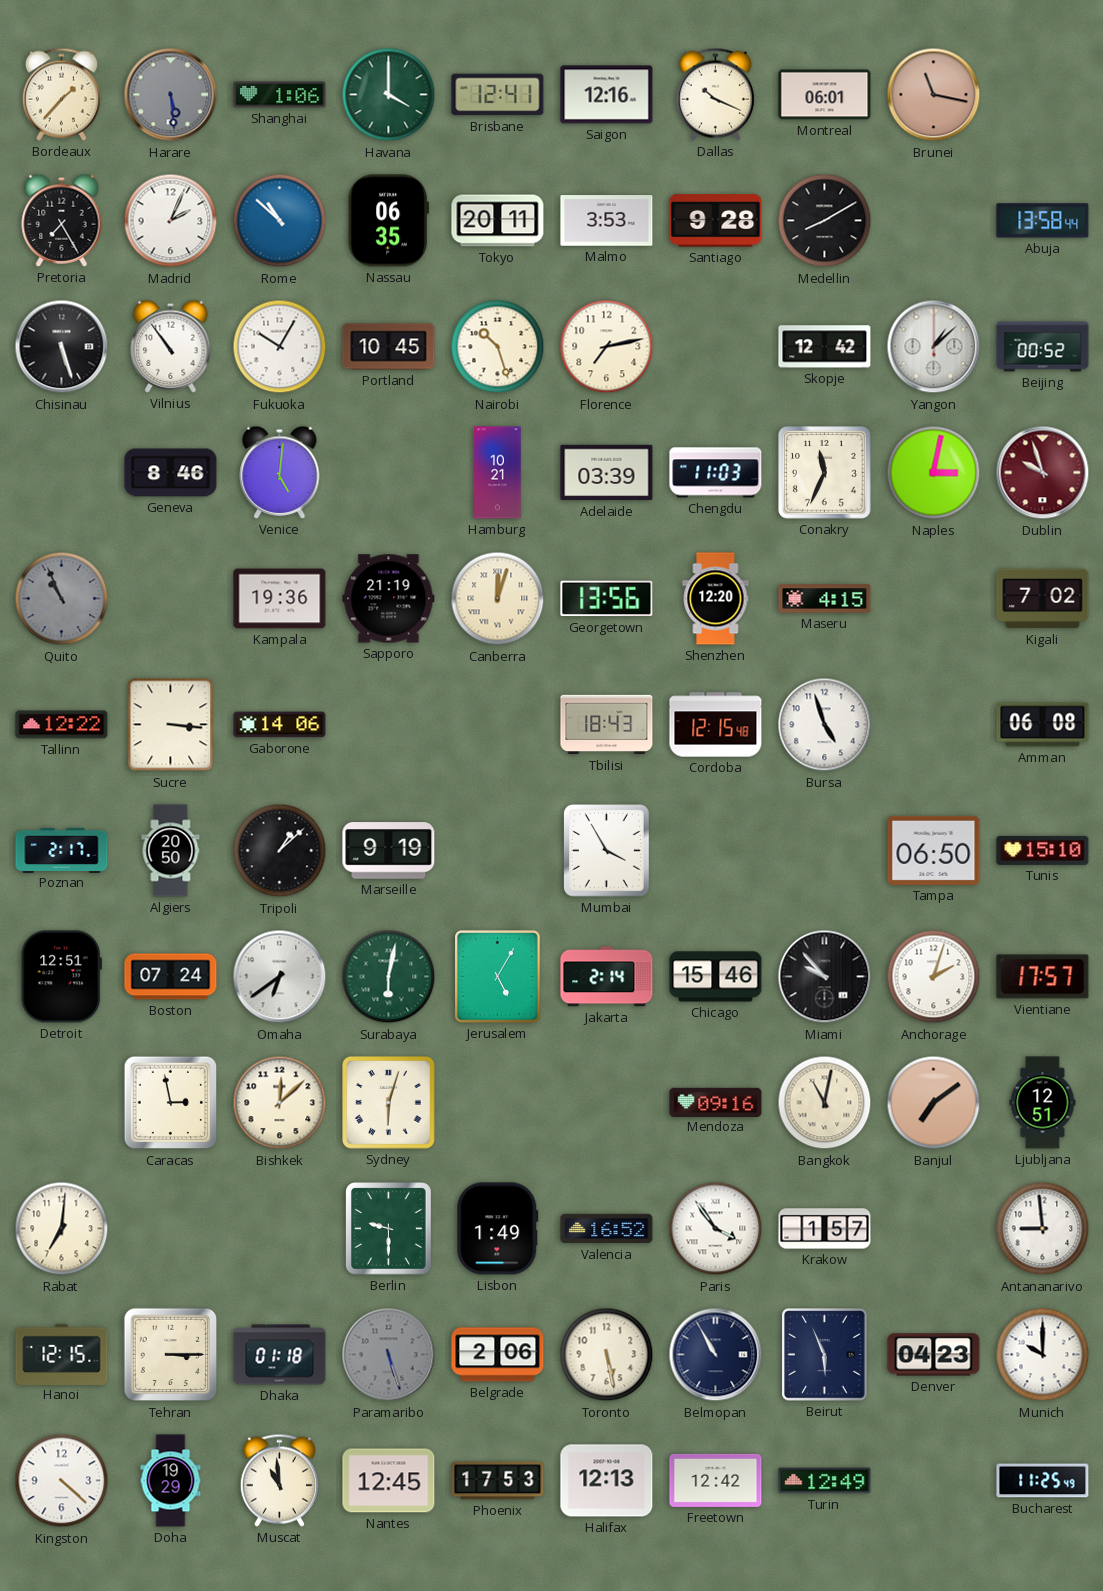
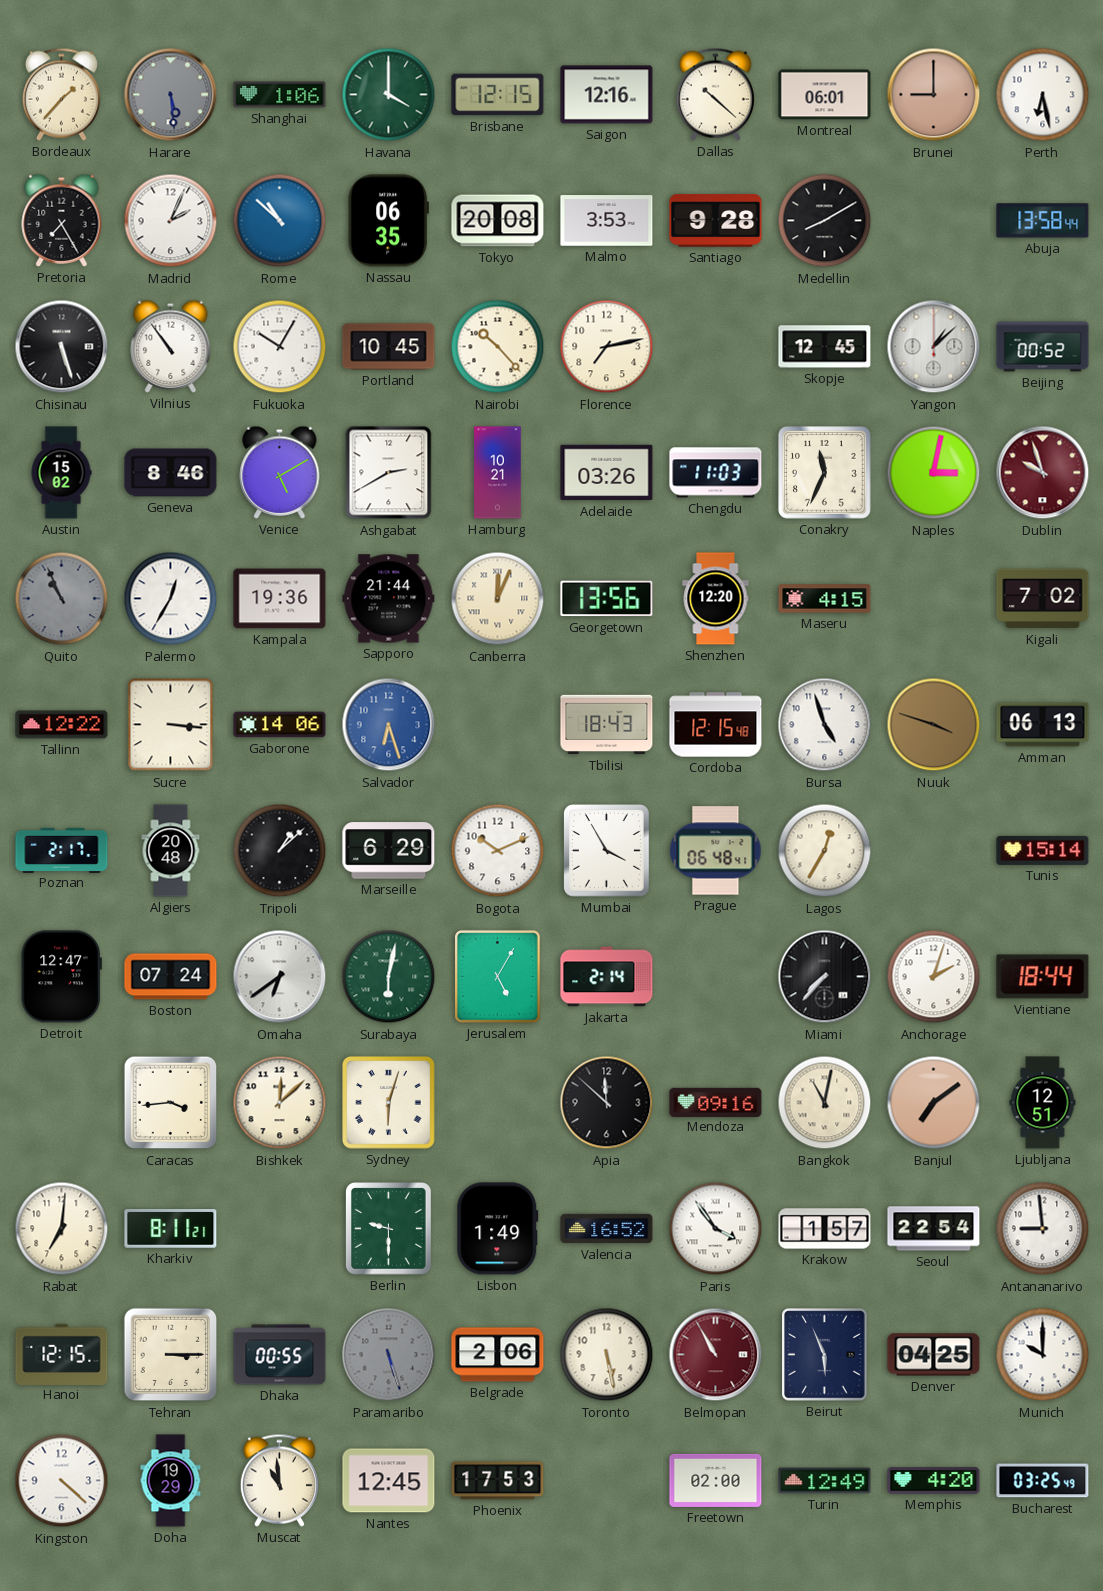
Brisbane: 12:41 -> 12:15 (498, 95)
Dallas: 10:19 -> 10:22 (715, 94)
Brunei: 11:17 -> 9:00 (934, 95)
Perth: none -> 6:28 (1043, 95)
Tokyo: 20:11 -> 20:08 (498, 221)
Nairobi: 10:27 -> 10:23 (498, 347)
Skopje: 12:42 -> 12:45 (825, 347)
Austin: none -> 15:02 (61, 473)
Venice: 5:01 -> 5:10 (280, 472)
Ashgabat: none -> 2:40 (389, 473)
Adelaide: 03:39 -> 03:26 (607, 473)
Palermo: none -> 12:35 (171, 599)
Sapporo: 21:19 -> 21:44 (389, 599)
Canberra: 12:03 -> 12:04 (498, 599)
Salvador: none -> 6:27 (389, 725)
Nuuk: none -> 3:48 (934, 725)
Amman: 06:08 -> 06:13 (1043, 725)
Algiers: 20:50 -> 20:48 (171, 851)
Marseille: 9:19 -> 6:29 (389, 851)
Bogota: none -> 10:11 (498, 851)
Prague: none -> 06:48 (716, 851)
Lagos: none -> 12:35 (825, 851)
Tampa: 06:50 -> none (934, 850)
Tunis: 15:10 -> 15:14 (1043, 850)
Detroit: 12:51 -> 12:47 (61, 977)
Chicago: 15:46 -> none (716, 977)
Miami: 9:53 -> 7:37 (825, 977)
Vientiane: 17:57 -> 18:44 (1043, 977)
Caracas: 2:58 -> 3:44 (171, 1103)
Apia: none -> 11:52 (607, 1103)
Kharkiv: none -> 8:11 (171, 1229)
Seoul: none -> 22:54 (934, 1229)
Dhaka: 01:18 -> 00:55 (280, 1355)
Belmopan dial: navy -> burgundy (716, 1355)
Denver: 04:23 -> 04:25 (934, 1355)
Halifax: 12:13 -> none (607, 1481)
Freetown: 12:42 -> 02:00 (716, 1480)
Memphis: none -> 4:20 (934, 1481)
Bucharest: 11:25 -> 03:25 (1043, 1481)
